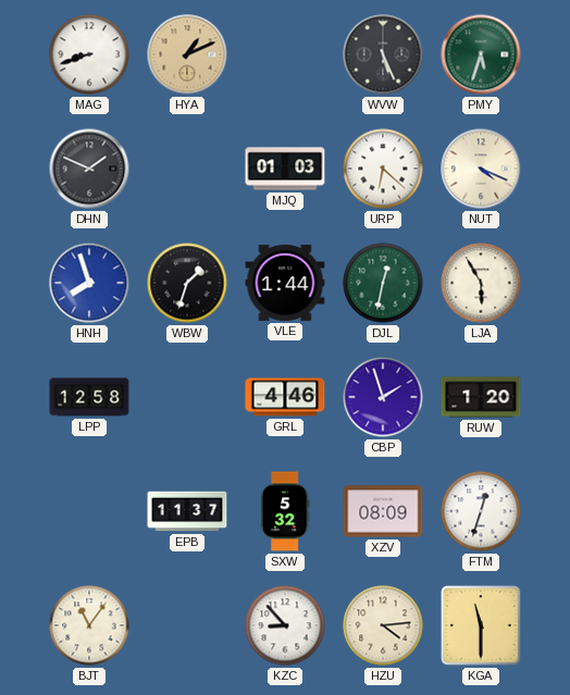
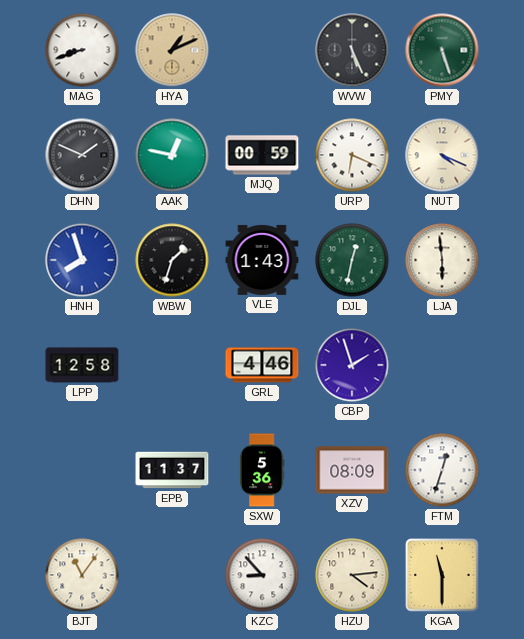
PMY: 5:33 -> 5:27 (442, 50)
AAK: none -> 12:47 (172, 155)
MJQ: 01:03 -> 00:59 (262, 155)
URP: 6:22 -> 6:19 (352, 155)
VLE: 1:44 -> 1:43 (262, 260)
LJA: 5:55 -> 5:59 (442, 260)
RUW: 1:20 -> none (481, 397)
SXW: 5:32 -> 5:36 (262, 470)
